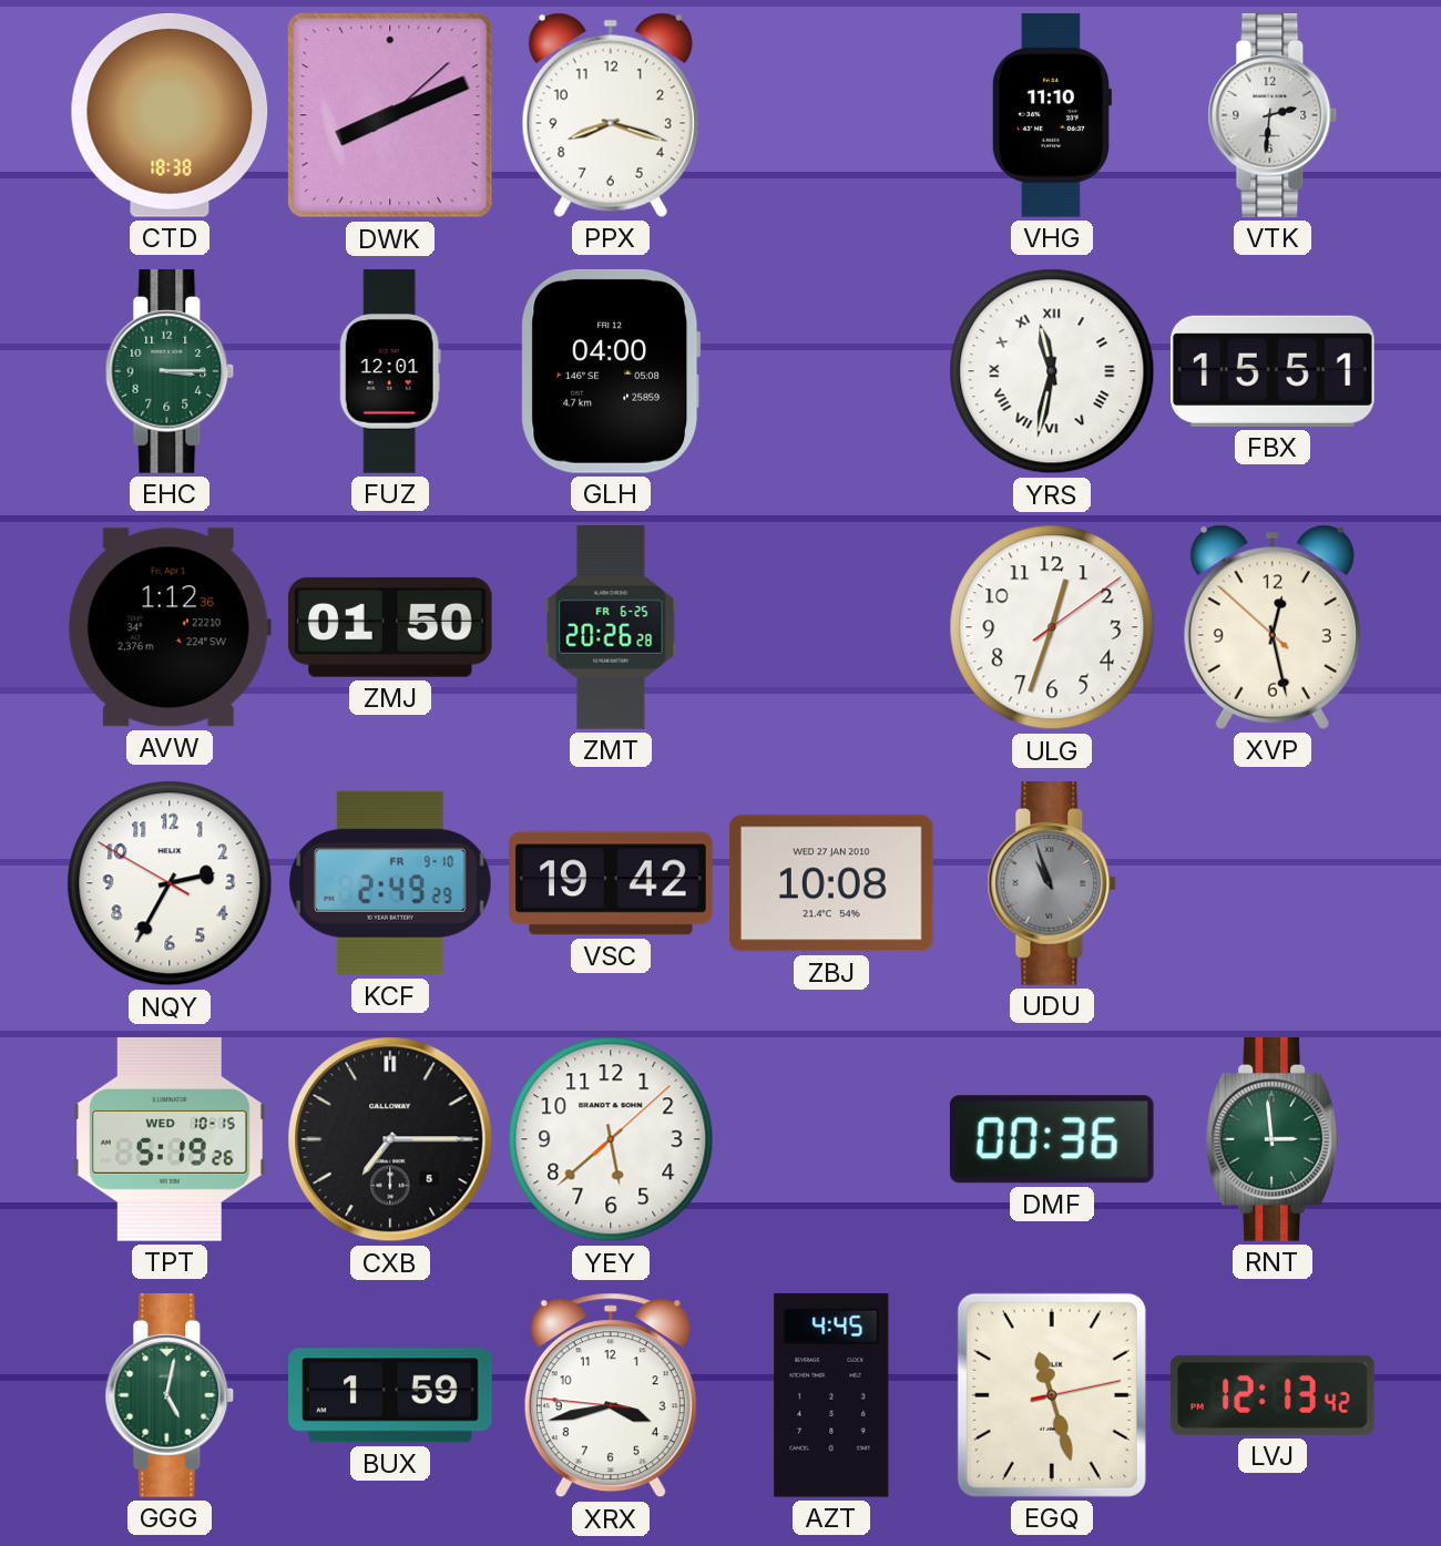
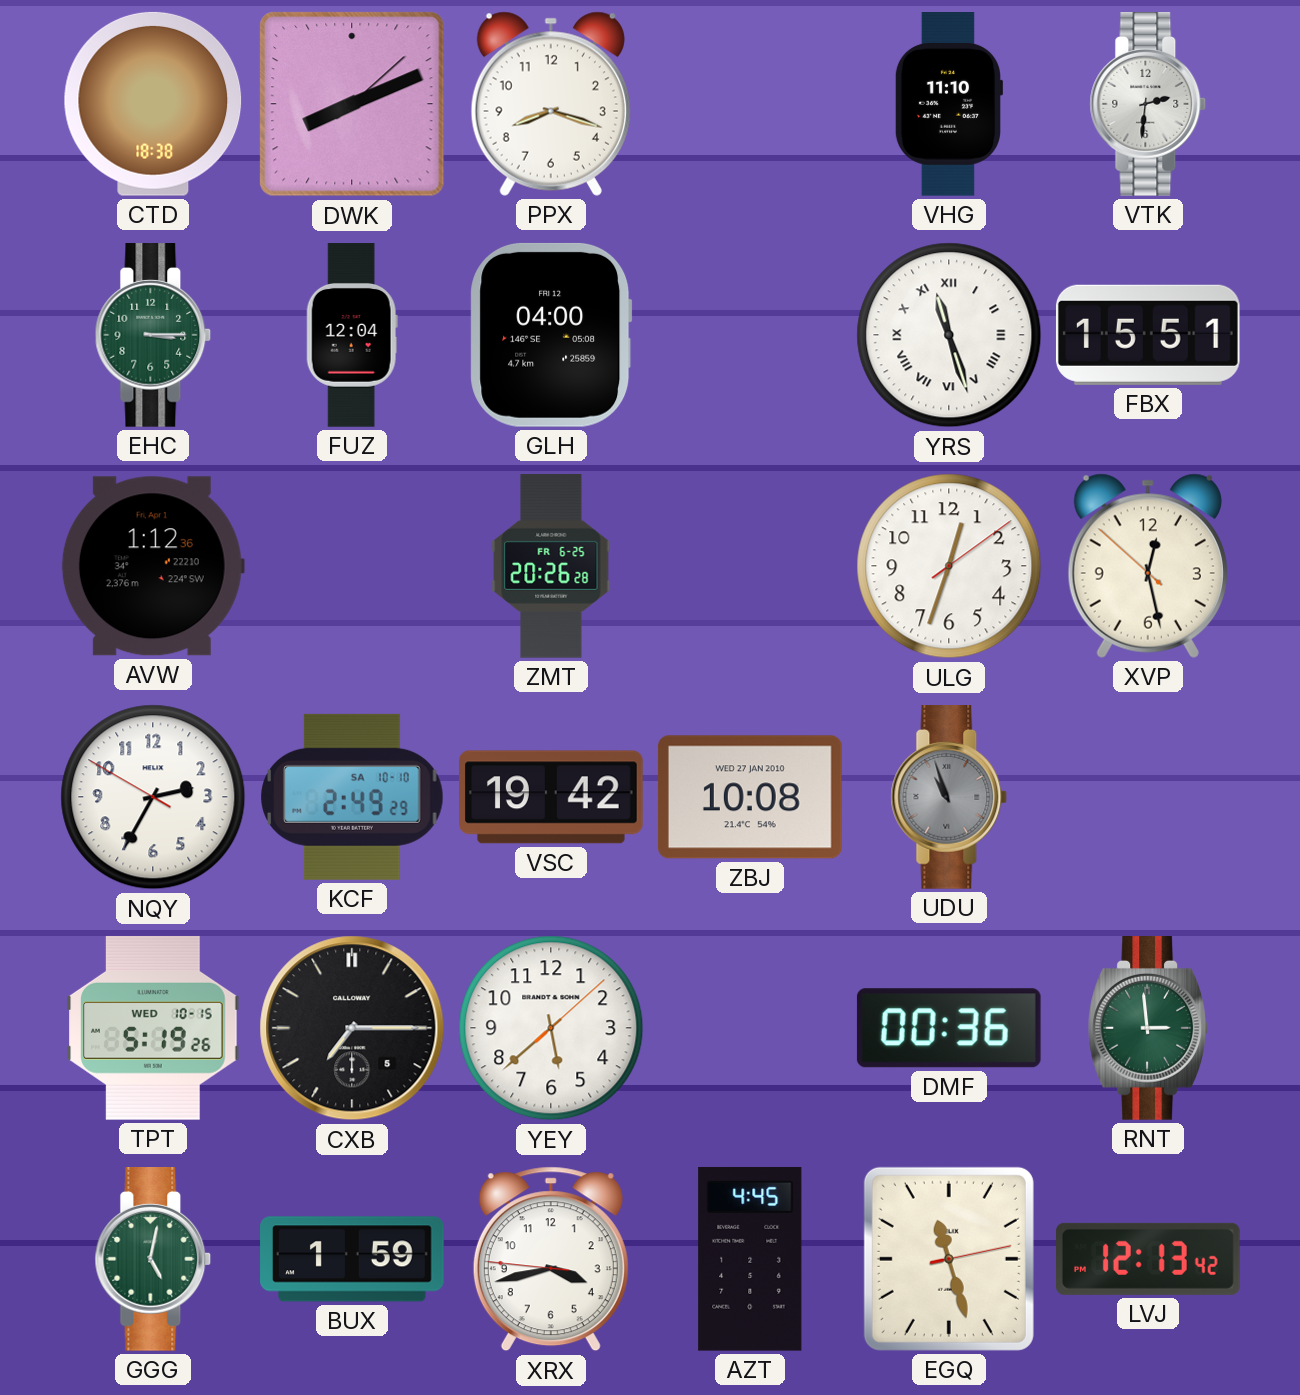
FUZ: 12:01 -> 12:04 (352, 335)
YRS: 11:32 -> 11:27 (949, 335)
ZMJ: 01:50 -> none (390, 627)
KCF date: FR 9-10 -> SA 10-10 (352, 797)
